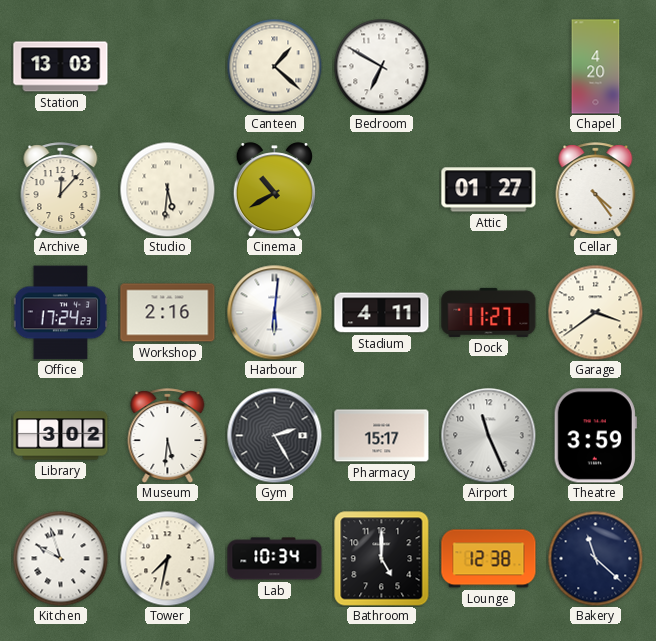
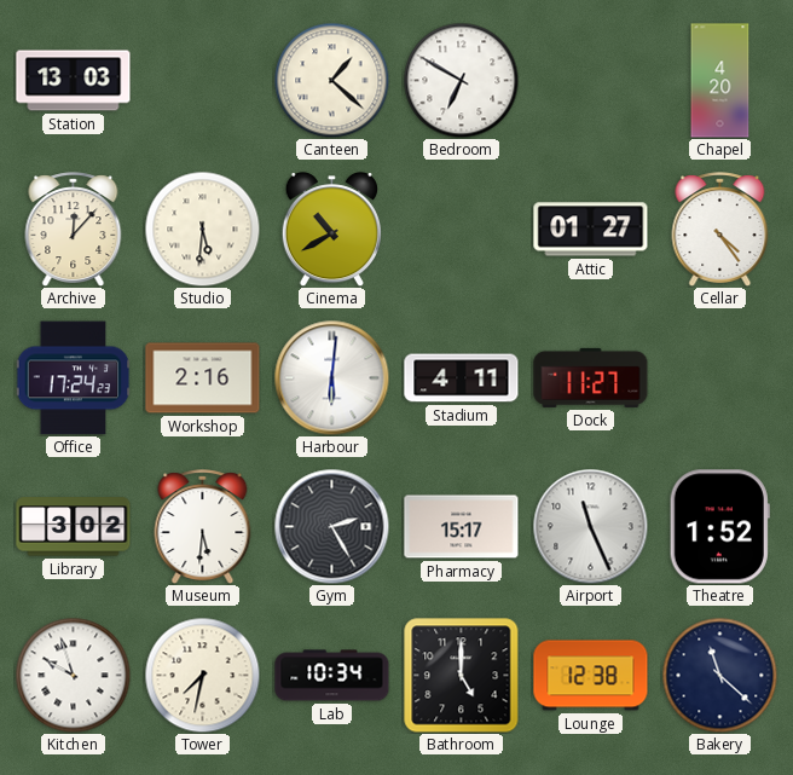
Garage: 3:39 -> none (595, 312)
Theatre: 3:59 -> 1:52 (719, 527)
